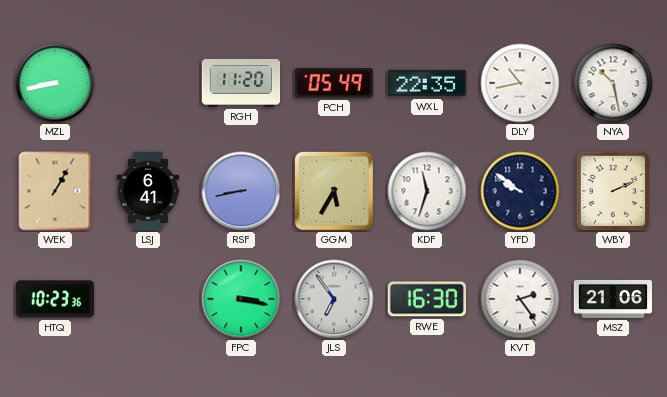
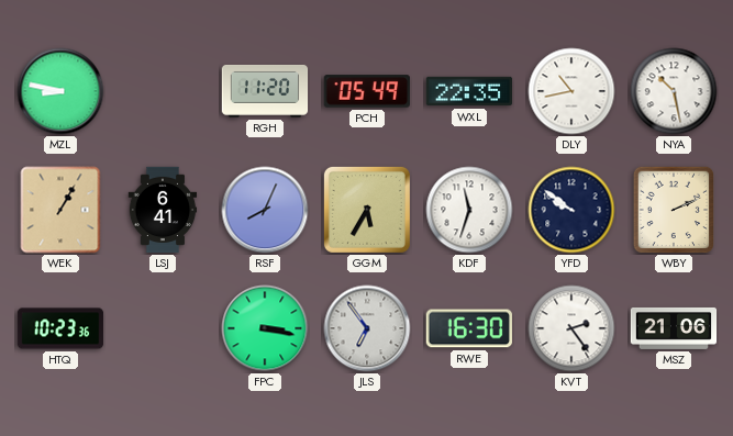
MZL: 8:43 -> 8:47 (60, 91)
RSF: 8:43 -> 8:04 (265, 210)
